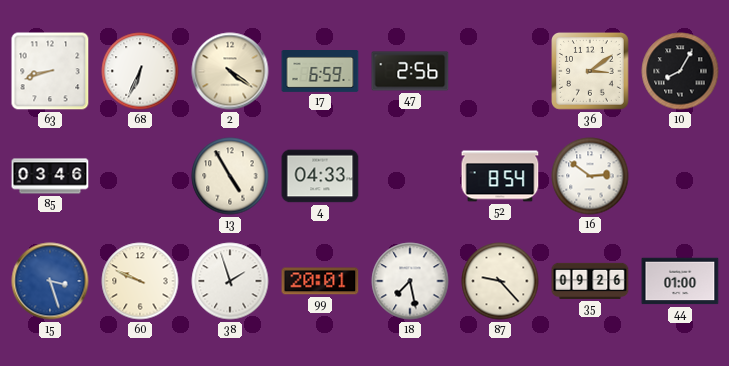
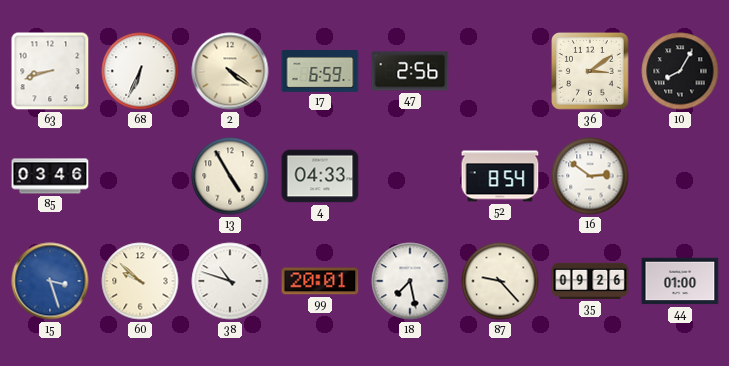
60: 9:49 -> 9:52 (140, 281)
38: 1:57 -> 10:48 (230, 281)
